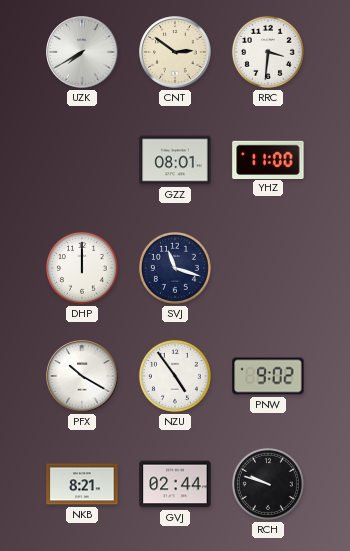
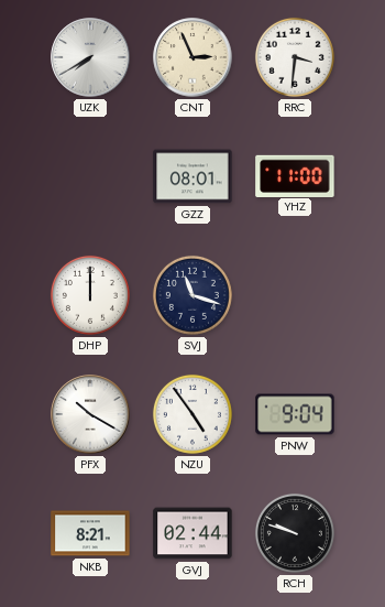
CNT: 2:51 -> 2:56 (193, 57)
PNW: 9:02 -> 9:04 (295, 414)
